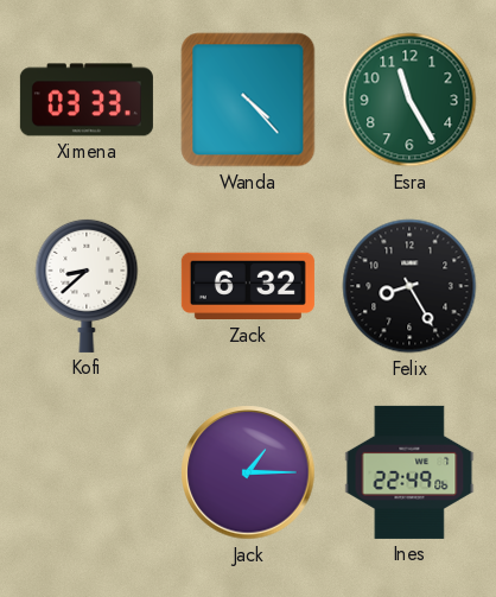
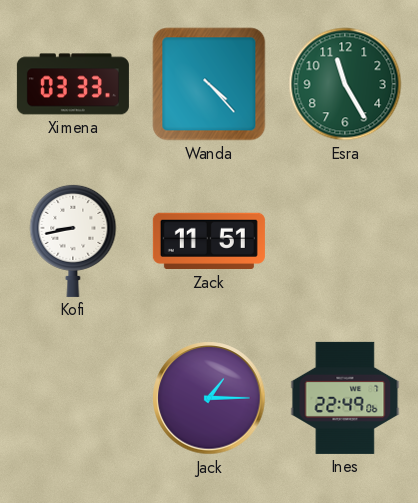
Kofi: 8:38 -> 8:43 (73, 240)
Zack: 6:32 -> 11:51 (209, 241)
Felix: 8:25 -> none (409, 286)
